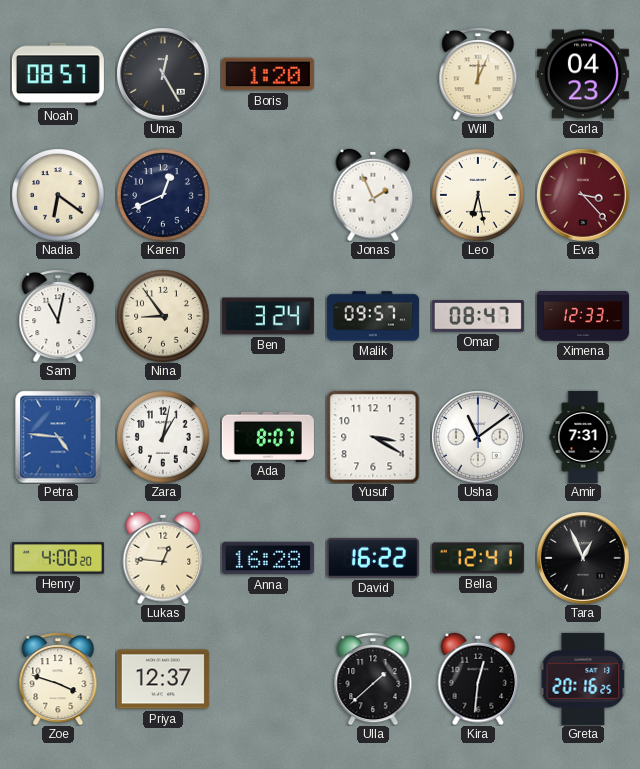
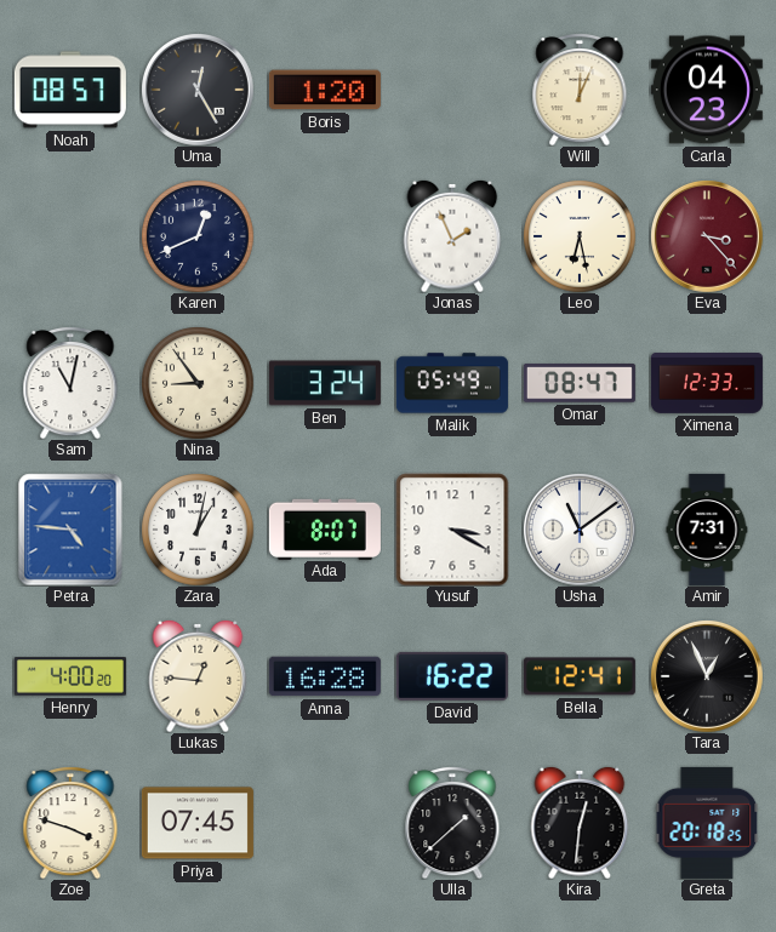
Nadia: 6:21 -> none (58, 195)
Malik: 09:57 -> 05:49 (452, 383)
Priya: 12:37 -> 07:45 (198, 823)
Greta: 20:16 -> 20:18 (707, 823)
